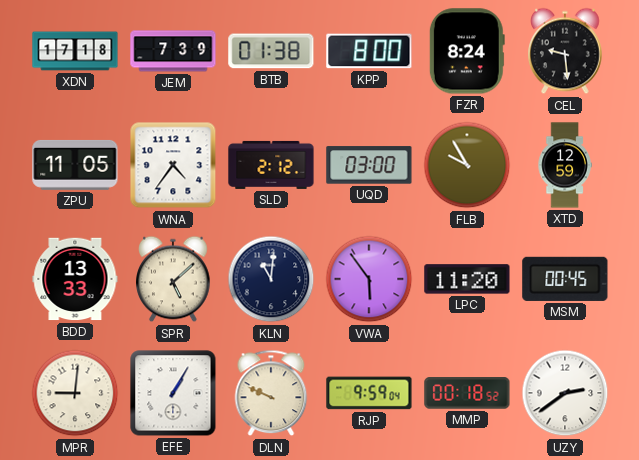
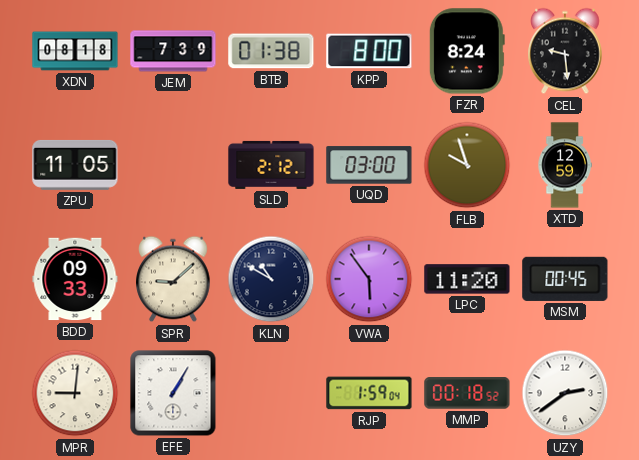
XDN: 17:18 -> 08:18 (75, 51)
WNA: 4:36 -> none (173, 165)
FLB: 9:55 -> 9:57 (467, 165)
BDD: 13:33 -> 09:33 (75, 279)
SPR: 5:08 -> 9:08 (174, 279)
KLN: 11:01 -> 10:50 (271, 279)
DLN: 9:49 -> none (271, 393)
RJP: 9:59 -> 1:59 (369, 393)
